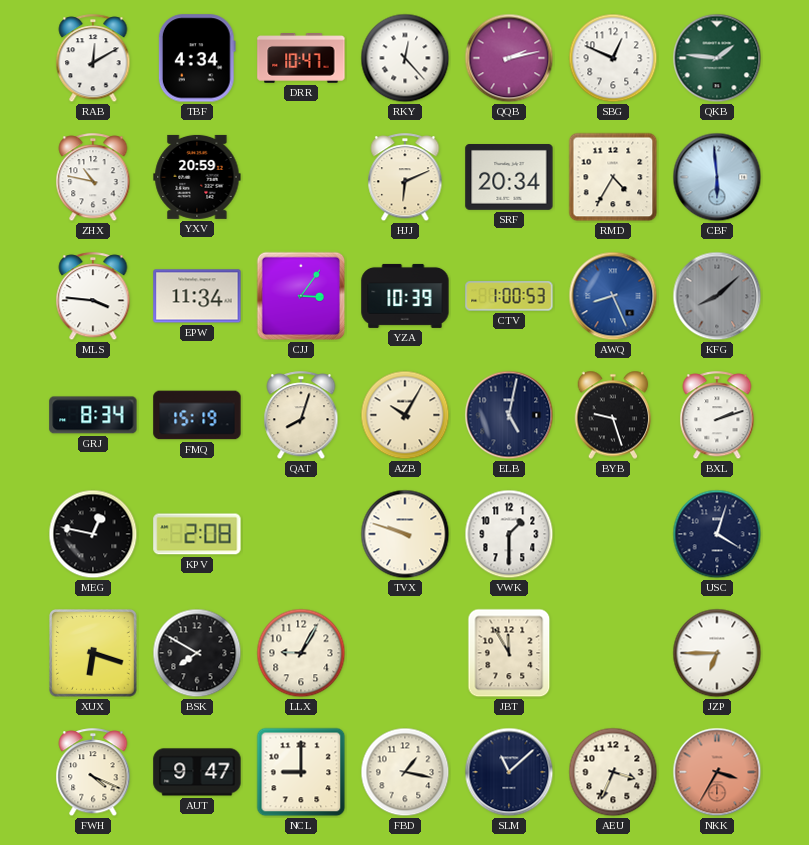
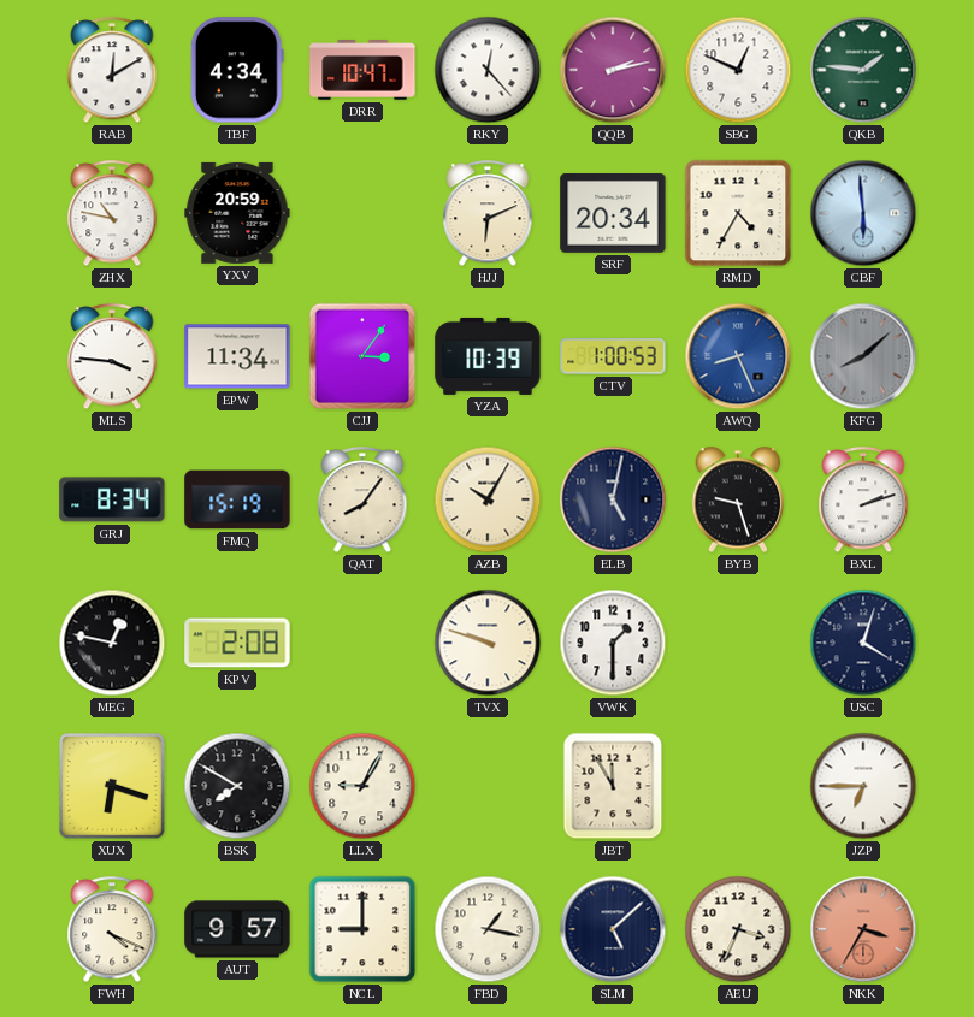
QAT: 8:03 -> 8:06 (362, 501)
AUT: 9:47 -> 9:57 (237, 929)
SLM: 11:08 -> 5:08 (613, 929)
